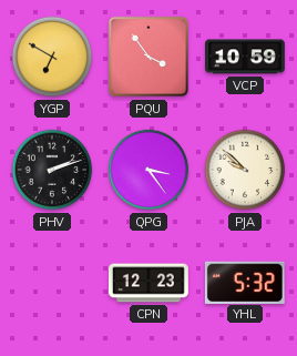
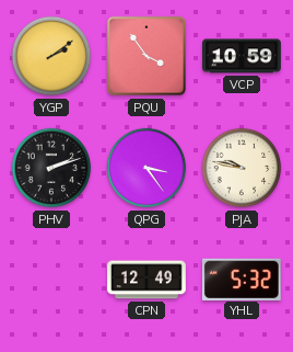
YGP: 6:50 -> 2:09 (51, 56)
PJA: 9:52 -> 9:47 (242, 168)
CPN: 12:23 -> 12:49 (148, 280)
